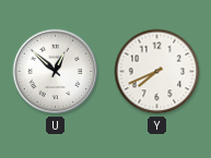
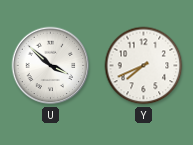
U: 12:52 -> 3:52 (51, 66)
